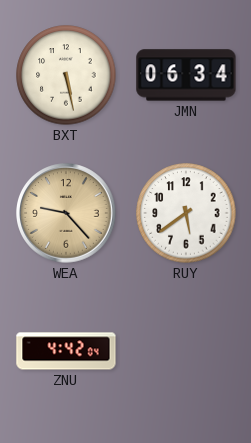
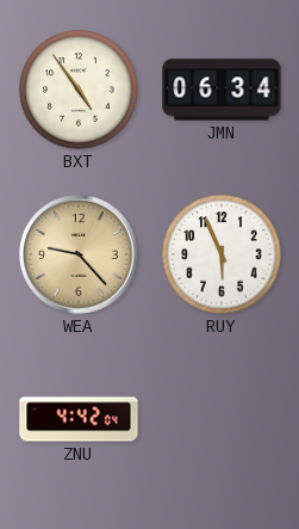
BXT: 5:28 -> 4:54 (79, 90)
RUY: 5:39 -> 5:56 (222, 254)
